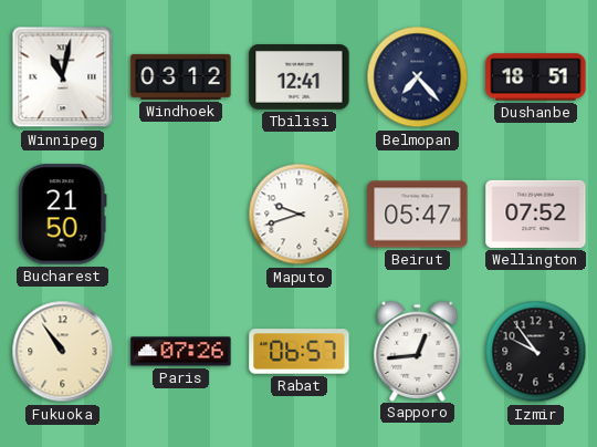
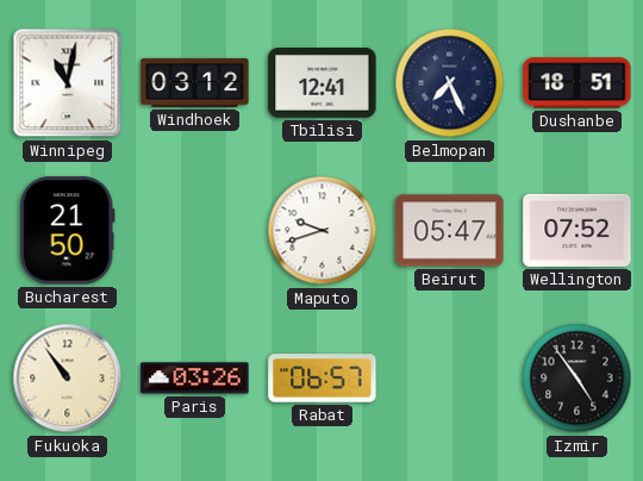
Belmopan: 7:23 -> 7:26 (450, 83)
Paris: 07:26 -> 03:26 (195, 379)
Sapporo: 12:44 -> none (418, 351)
Izmir: 9:54 -> 4:54 (578, 379)
